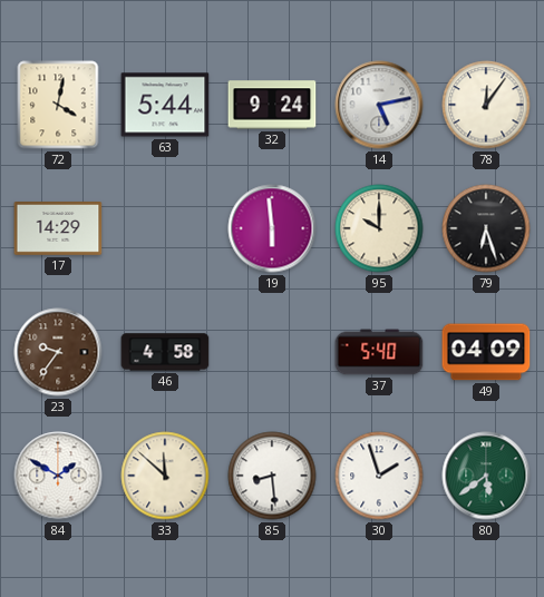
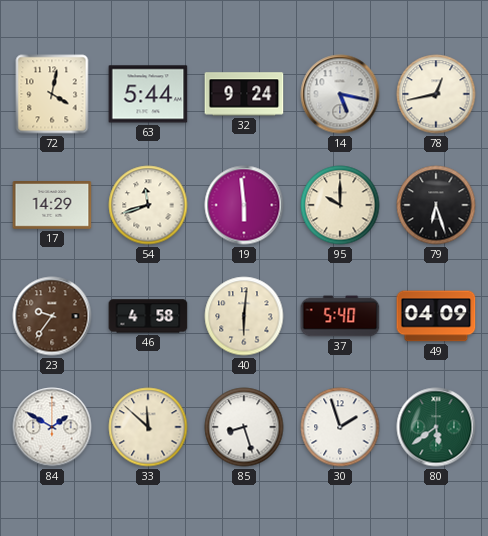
14: 5:13 -> 5:17 (340, 94)
78: 12:06 -> 12:43 (436, 94)
54: none -> 11:42 (148, 205)
40: none -> 6:01 (244, 316)
85: 8:29 -> 8:27 (244, 427)
